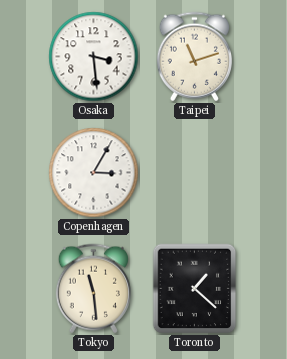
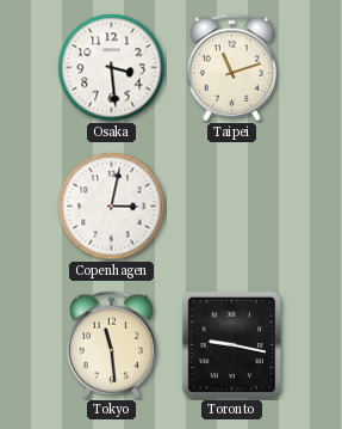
Copenhagen: 3:05 -> 3:02 (112, 207)
Toronto: 1:22 -> 9:17 (232, 345)
